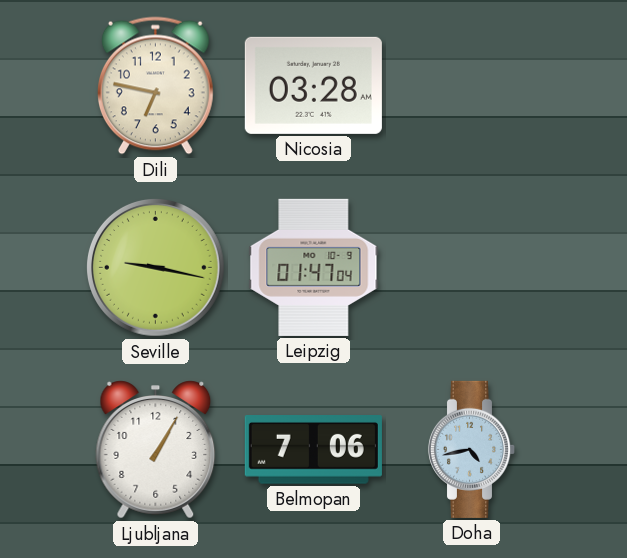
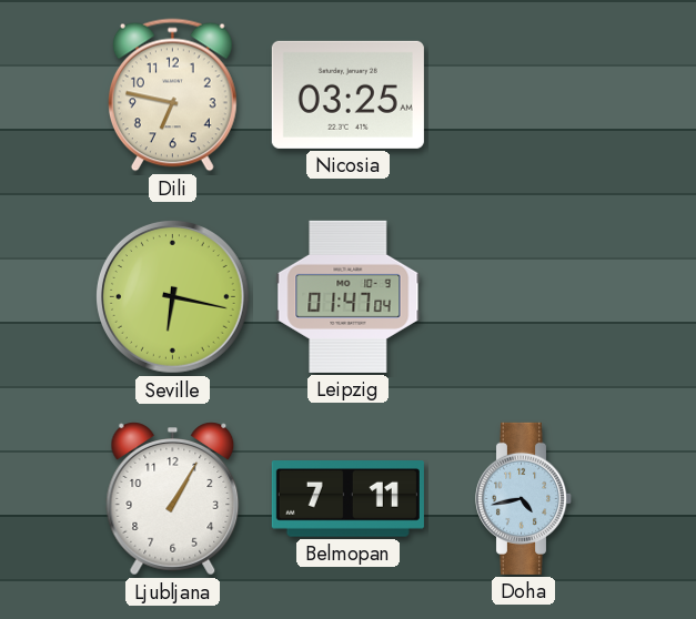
Nicosia: 03:28 -> 03:25 (347, 94)
Seville: 9:17 -> 6:17 (173, 297)
Belmopan: 7:06 -> 7:11 (347, 499)
